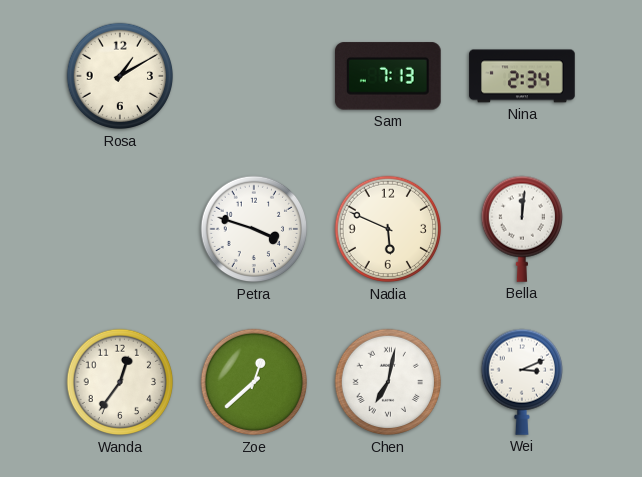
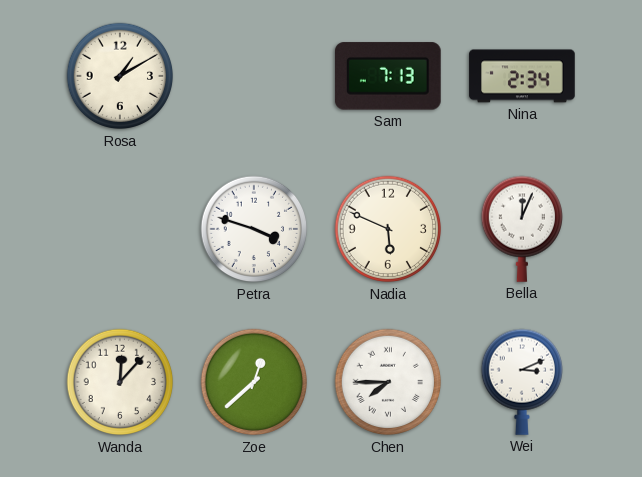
Bella: 12:01 -> 12:04 (521, 229)
Wanda: 12:36 -> 12:07 (120, 382)
Chen: 7:02 -> 7:45 (388, 382)
